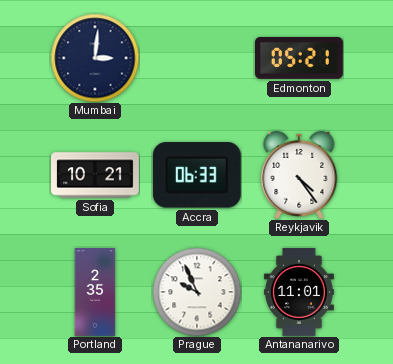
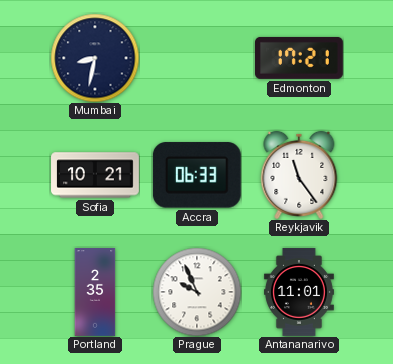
Mumbai: 3:01 -> 8:32 (95, 58)
Edmonton: 05:21 -> 17:21 (300, 58)
Reykjavik: 4:24 -> 11:24 (299, 175)
